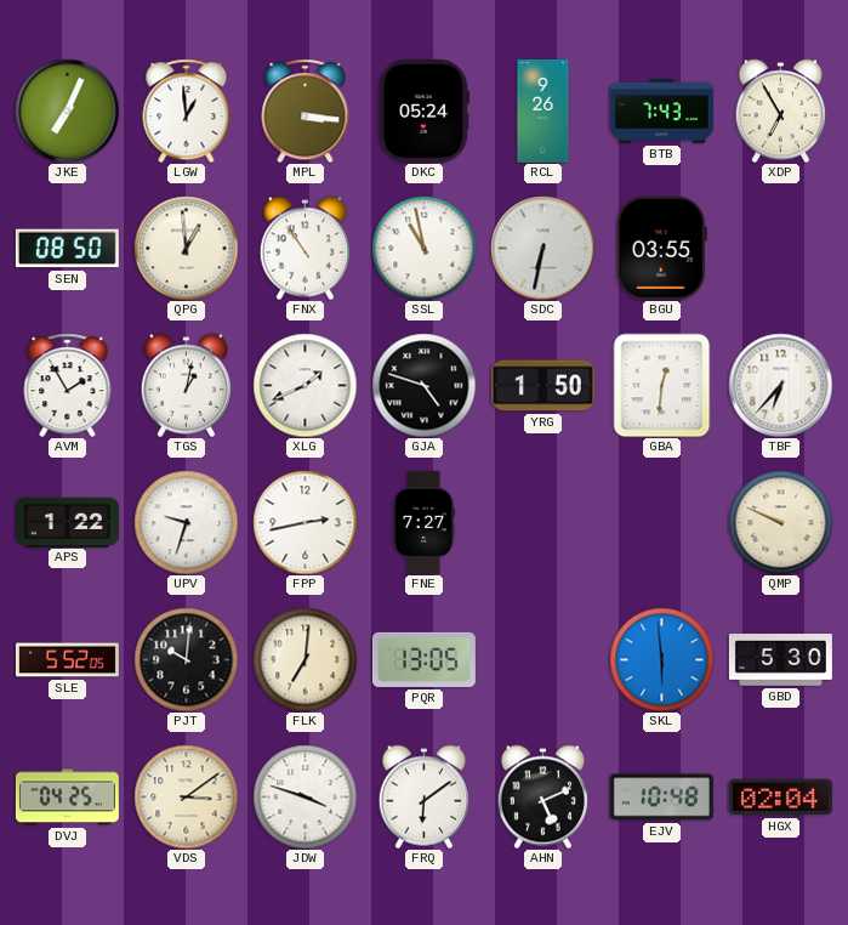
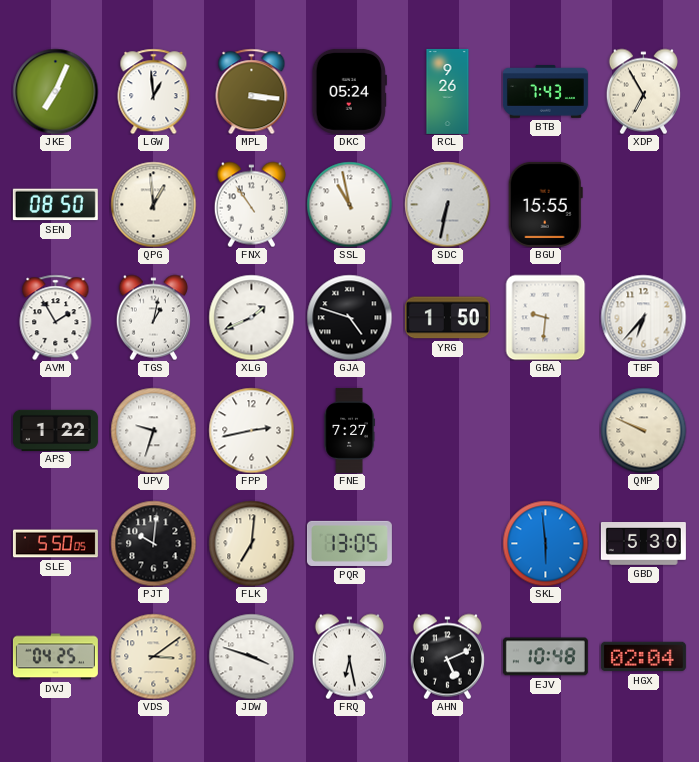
BGU: 03:55 -> 15:55 (545, 204)
GBA: 12:31 -> 9:31 (546, 317)
SLE: 5:52 -> 5:50 (55, 544)
FRQ: 6:09 -> 6:28 (349, 656)
